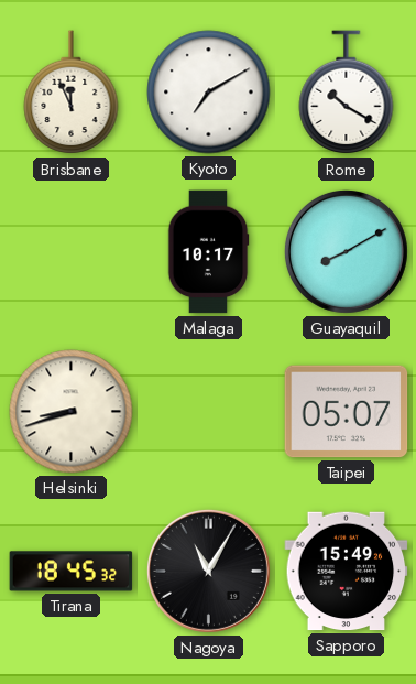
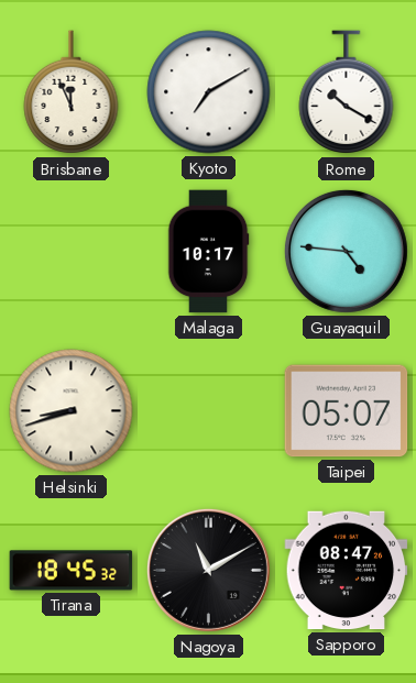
Guayaquil: 8:10 -> 4:46 (346, 251)
Nagoya: 11:05 -> 11:10 (208, 570)
Sapporo: 15:49 -> 08:47 (347, 571)
